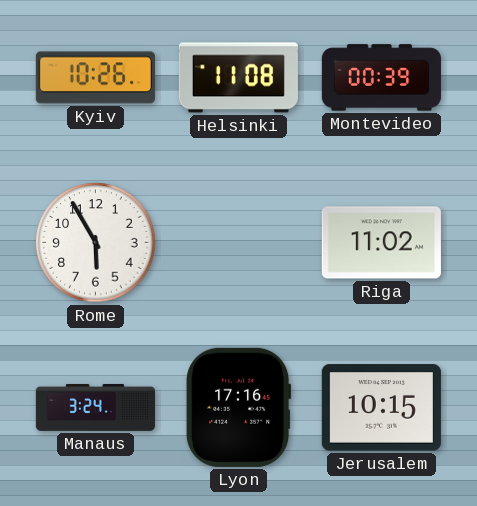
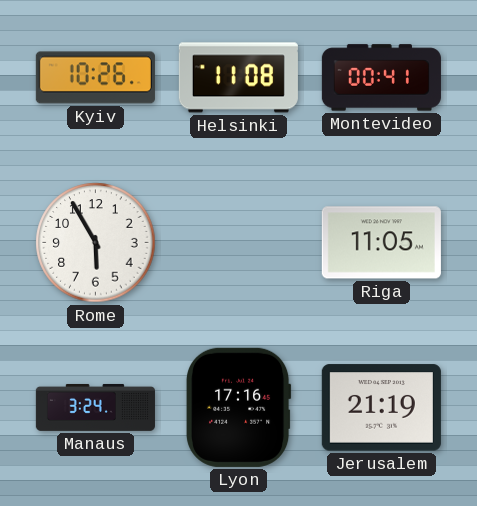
Montevideo: 00:39 -> 00:41 (381, 78)
Riga: 11:02 -> 11:05 (381, 243)
Jerusalem: 10:15 -> 21:19 (381, 408)
